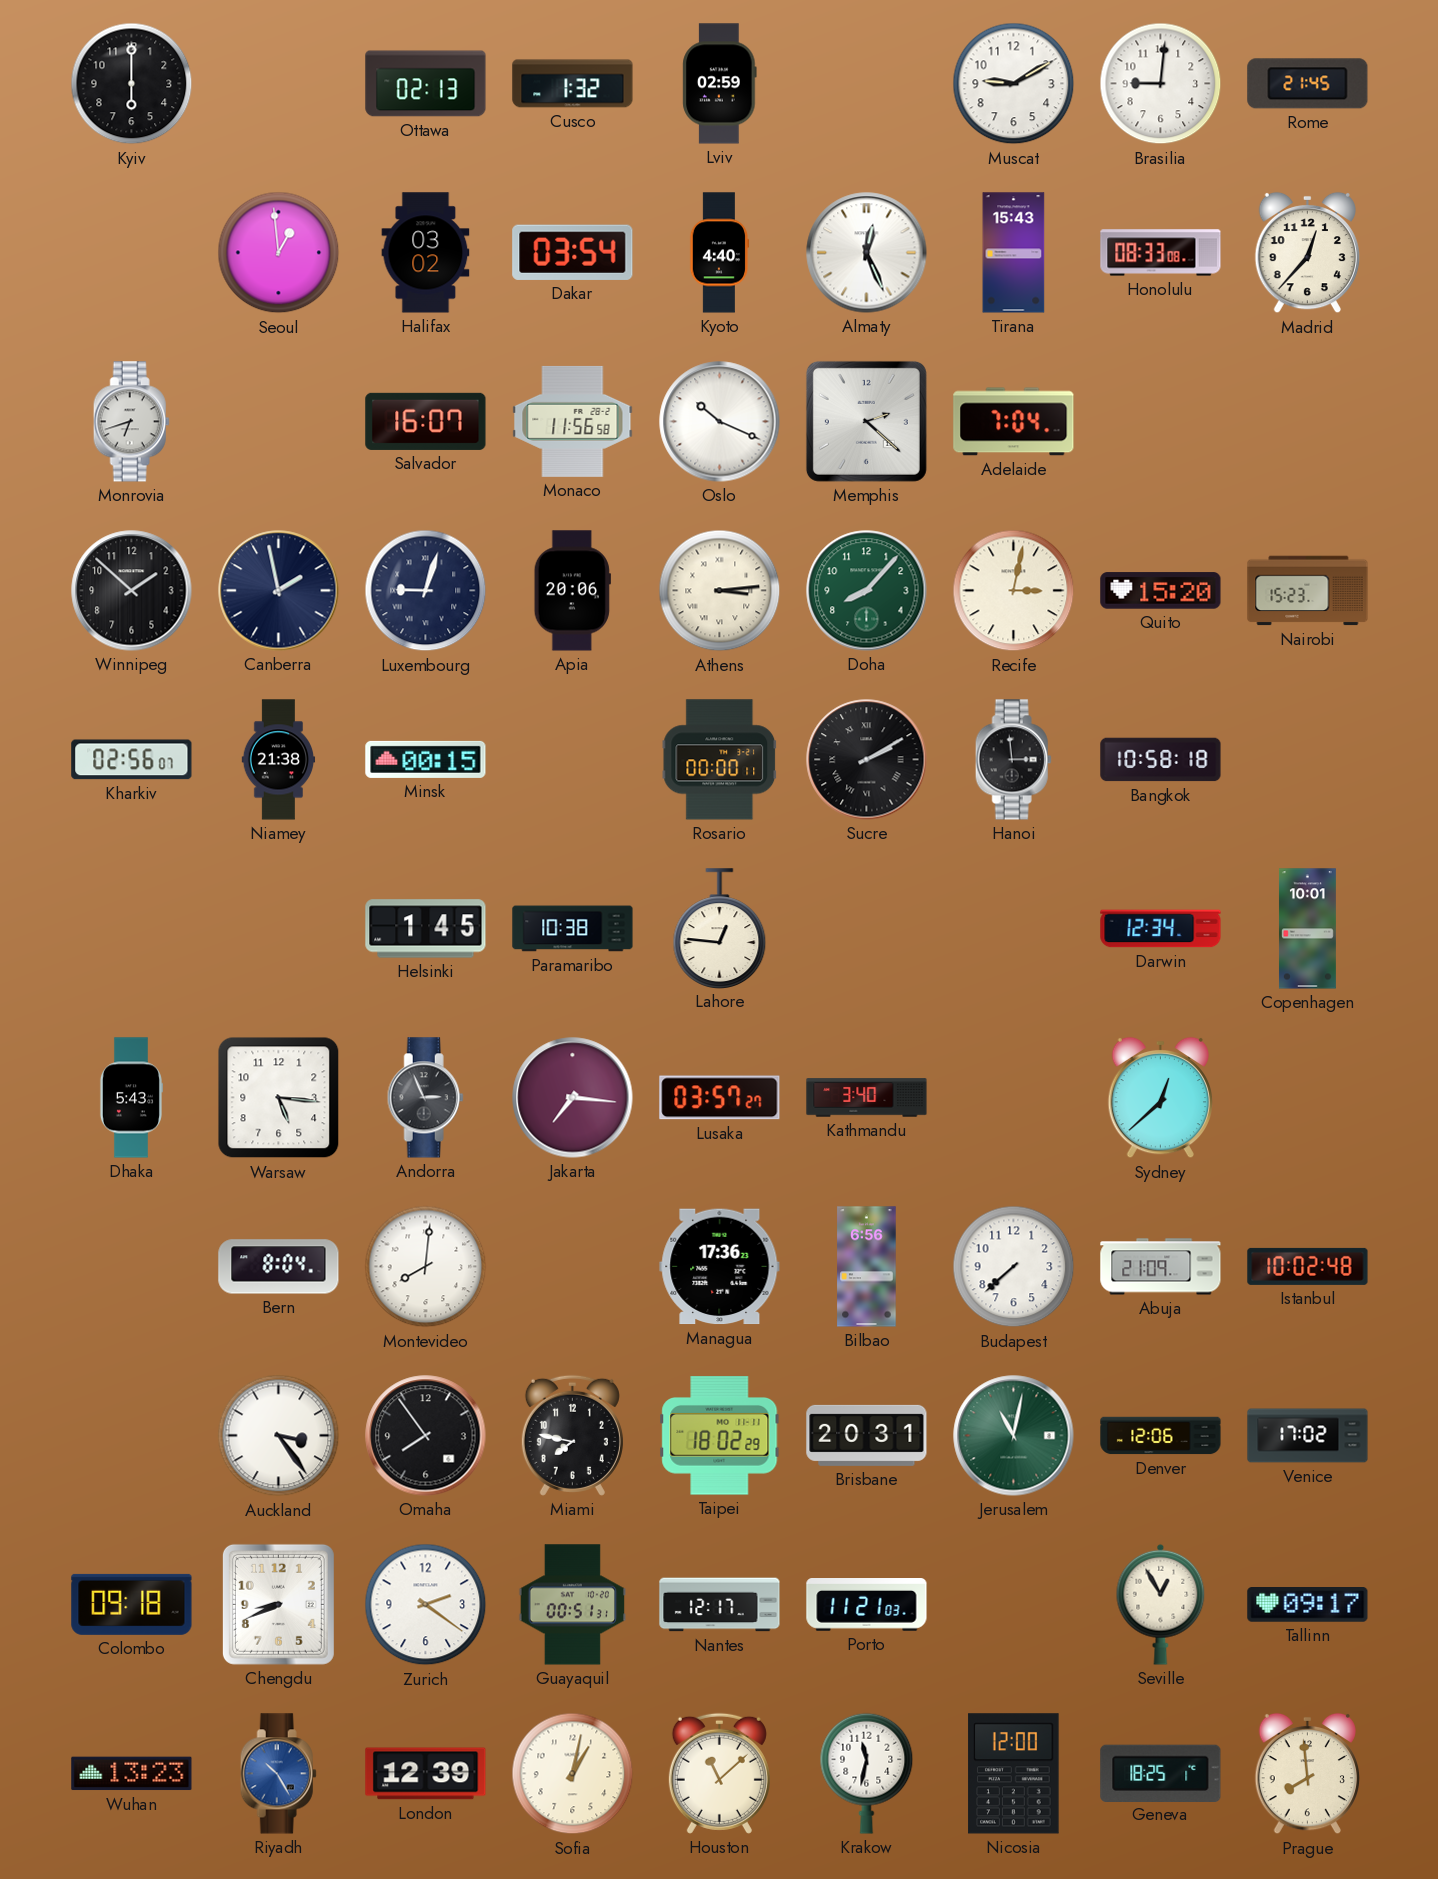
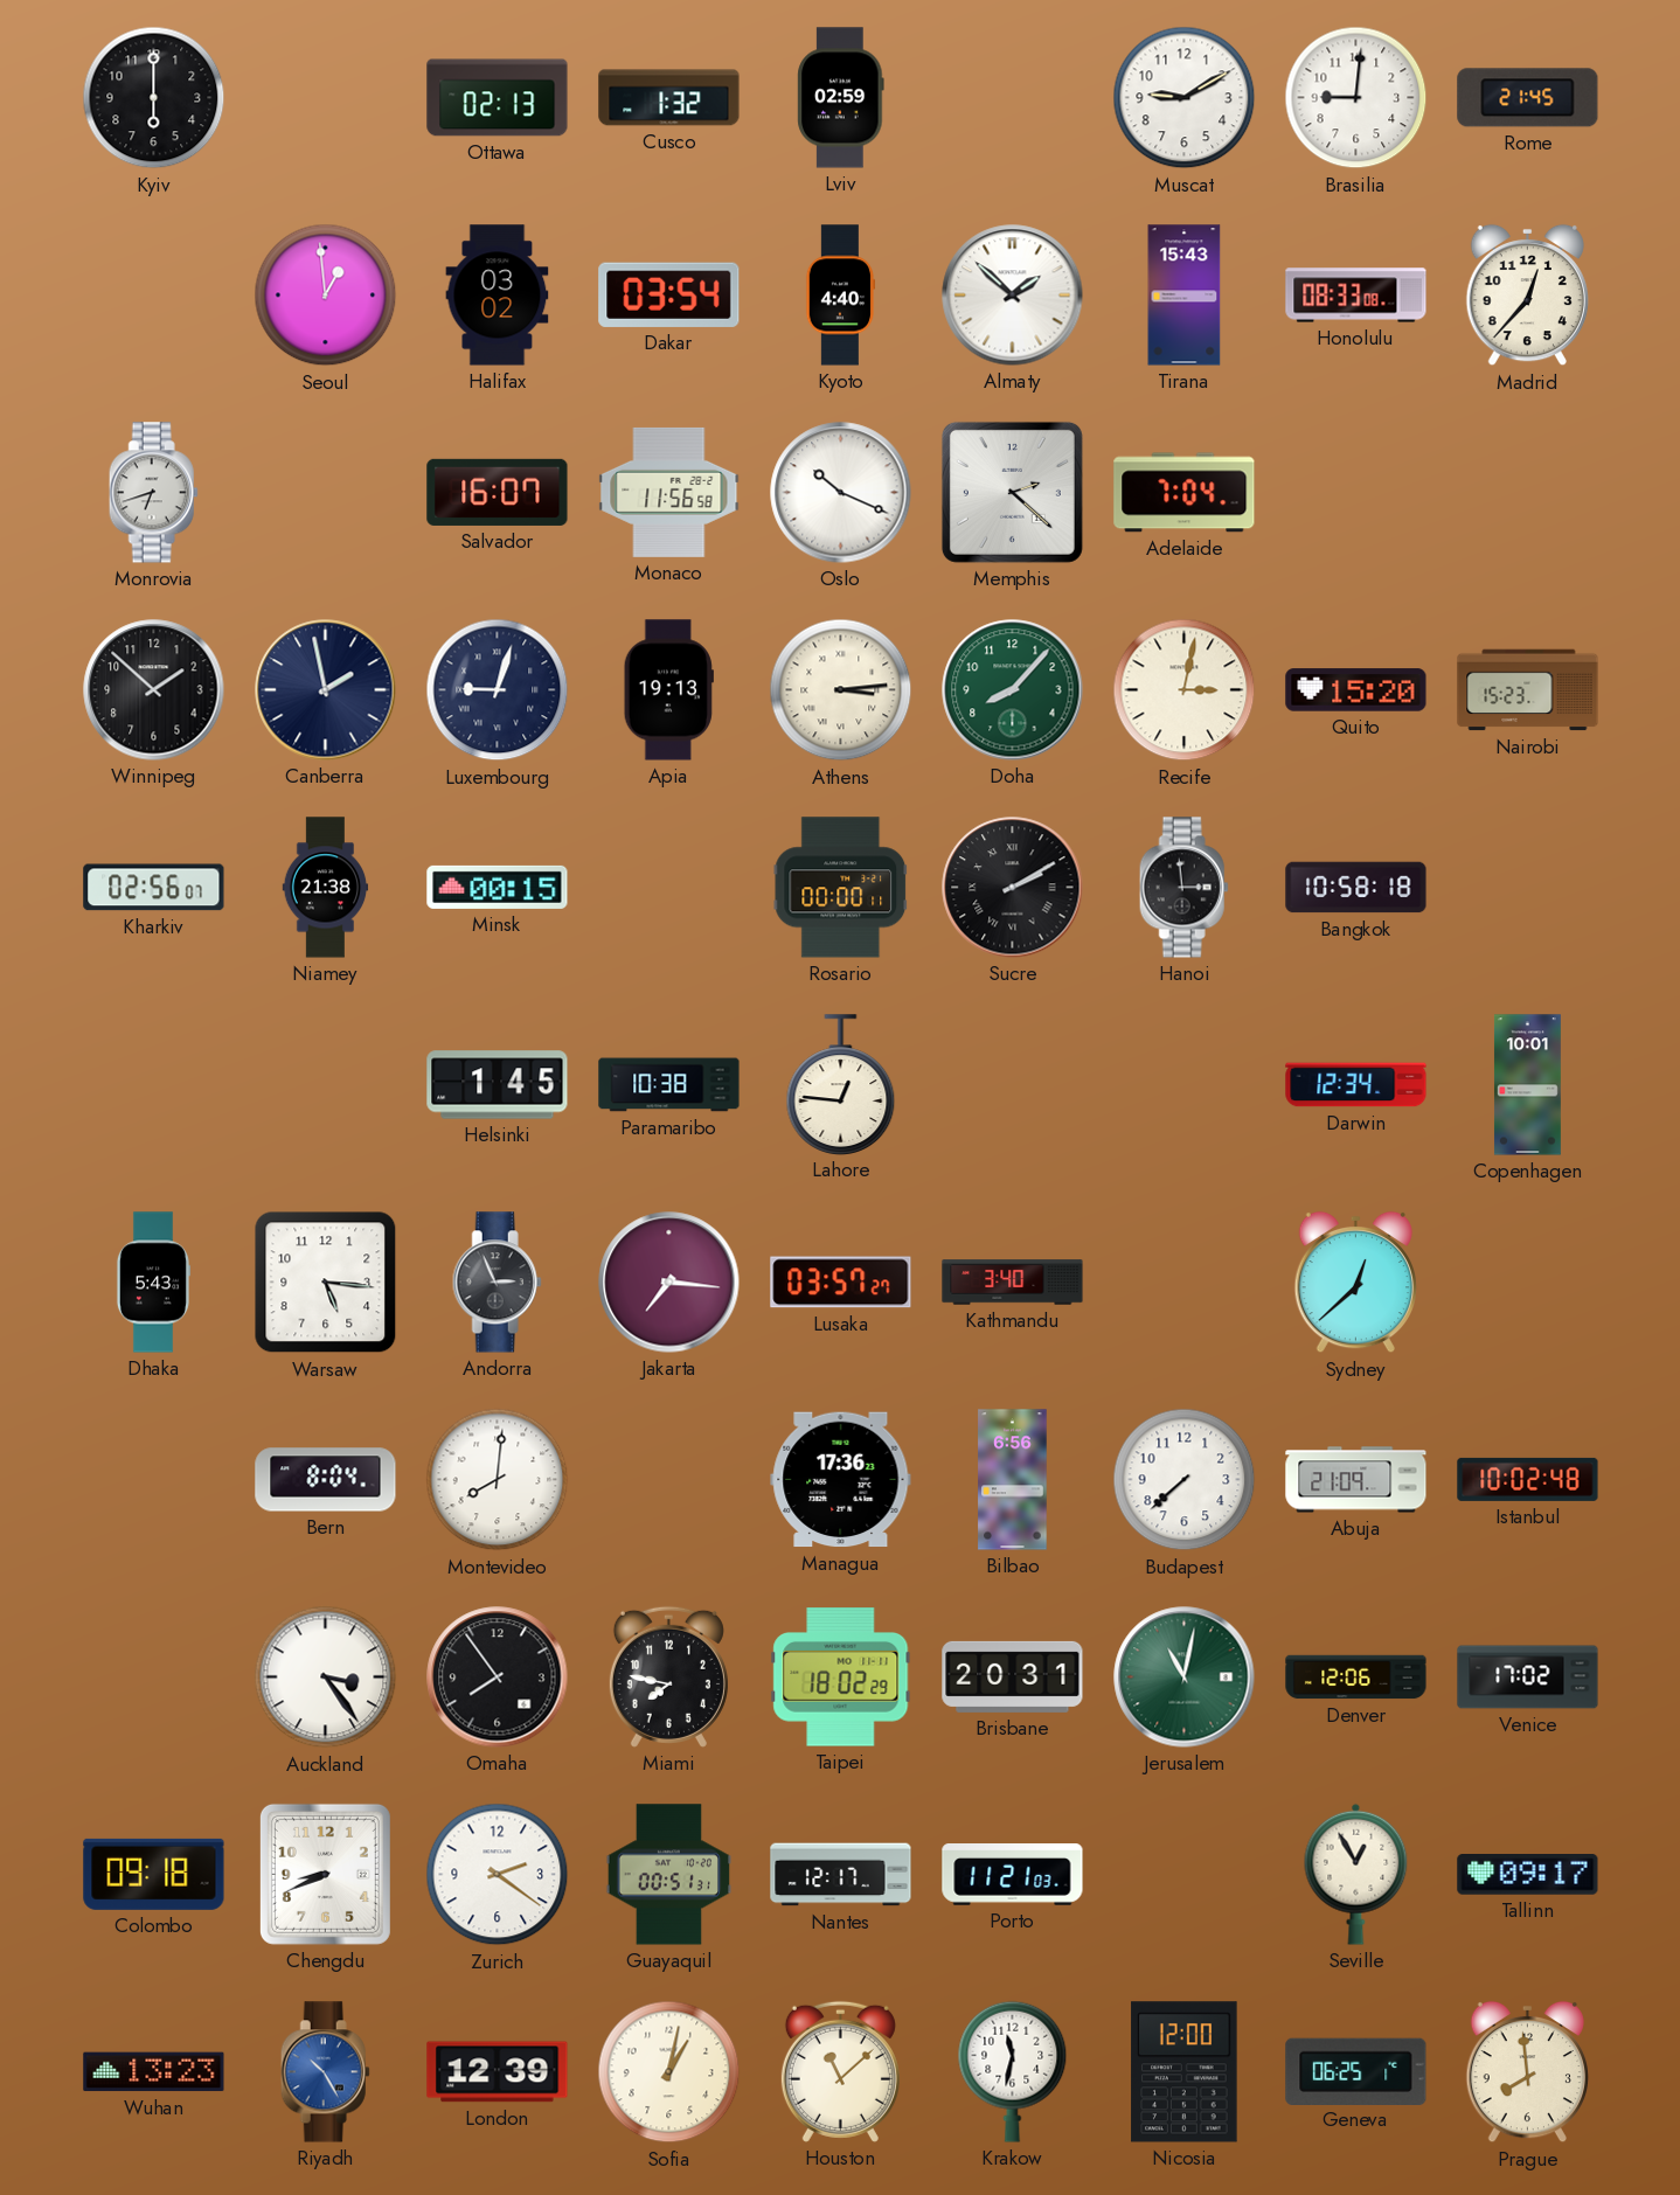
Almaty: 12:26 -> 1:52 (1013, 296)
Apia: 20:06 -> 19:13 (668, 690)
Geneva: 18:25 -> 06:25 (1356, 2071)
